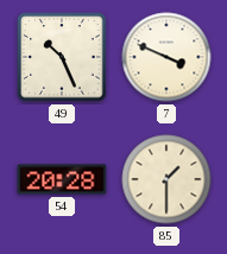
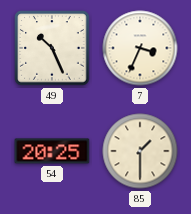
7: 3:49 -> 3:34 (140, 48)
54: 20:28 -> 20:25 (52, 151)
